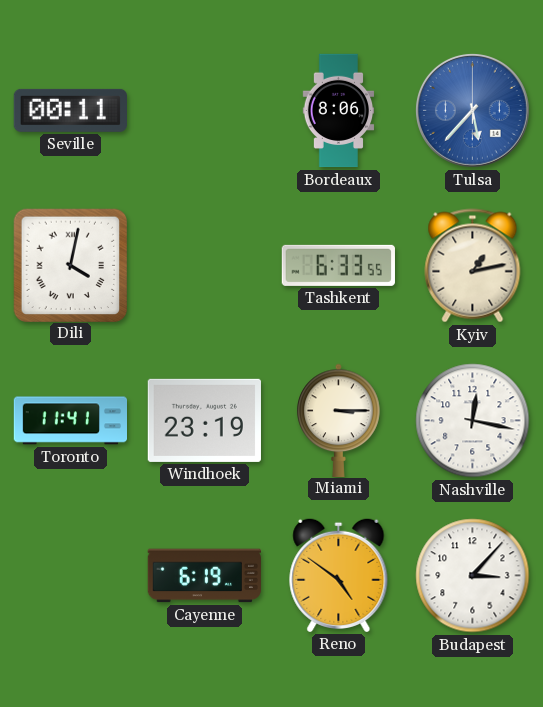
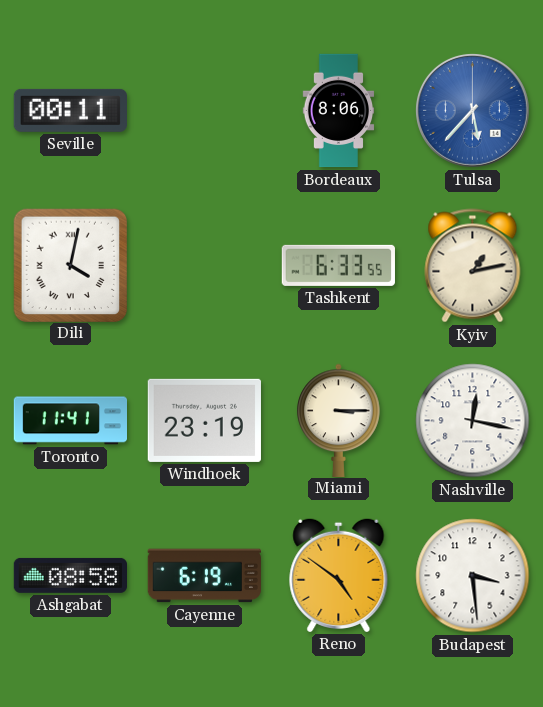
Ashgabat: none -> 08:58 (70, 575)
Budapest: 3:07 -> 3:29 (473, 576)
